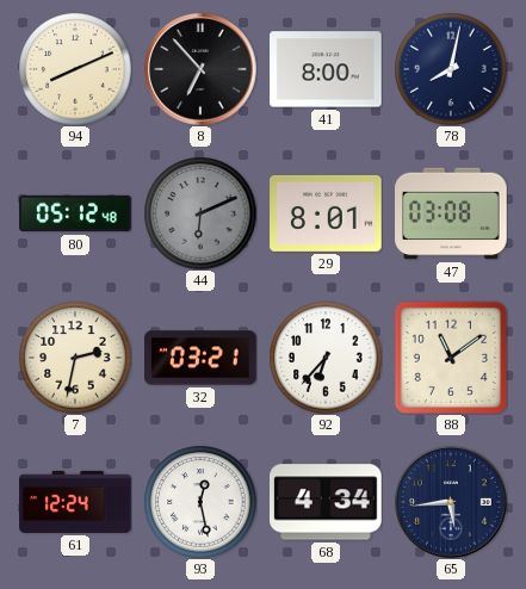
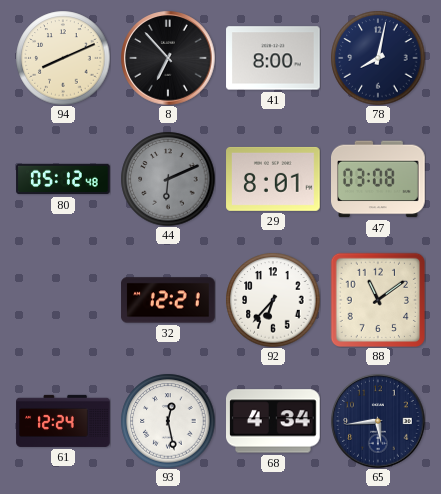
7: 2:32 -> none (75, 358)
32: 03:21 -> 12:21 (168, 300)
